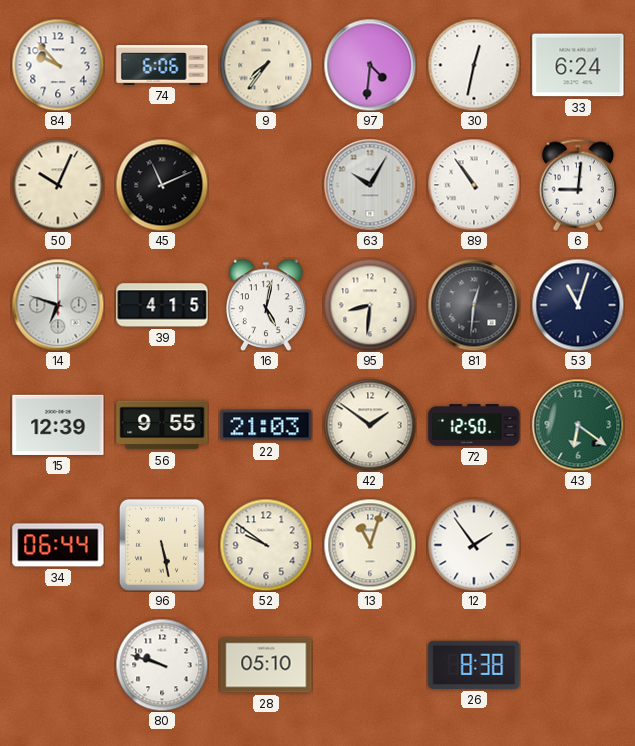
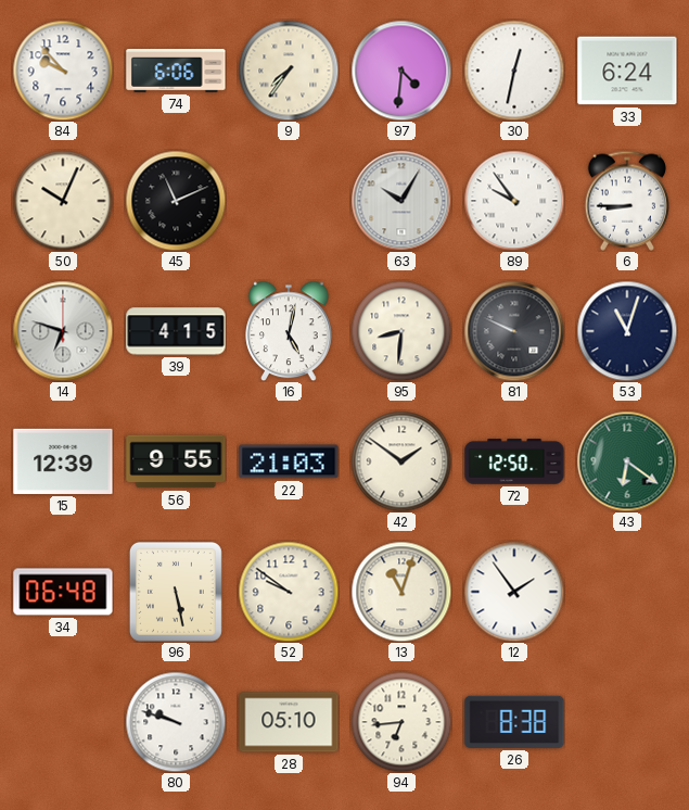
89: 10:54 -> 9:54 (514, 201)
6: 9:01 -> 8:45 (626, 201)
81: 12:31 -> 9:49 (514, 331)
34: 06:44 -> 06:48 (63, 592)
94: none -> 6:44 (401, 722)
